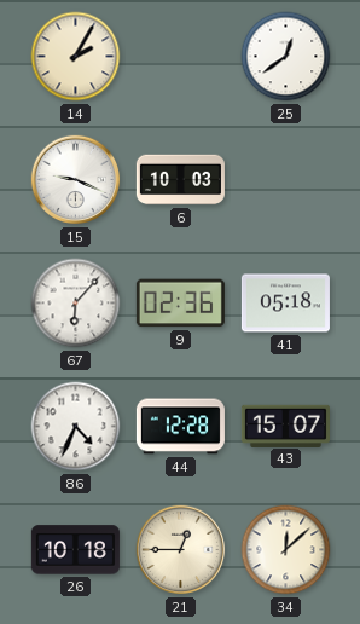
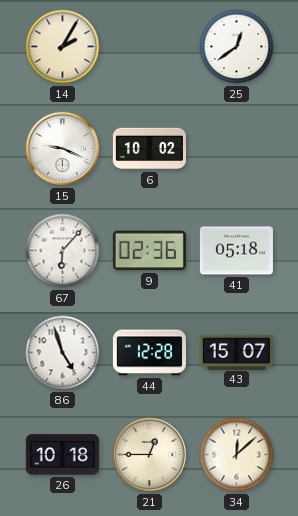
6: 10:03 -> 10:02 (149, 149)
86: 4:34 -> 4:57 (63, 353)
